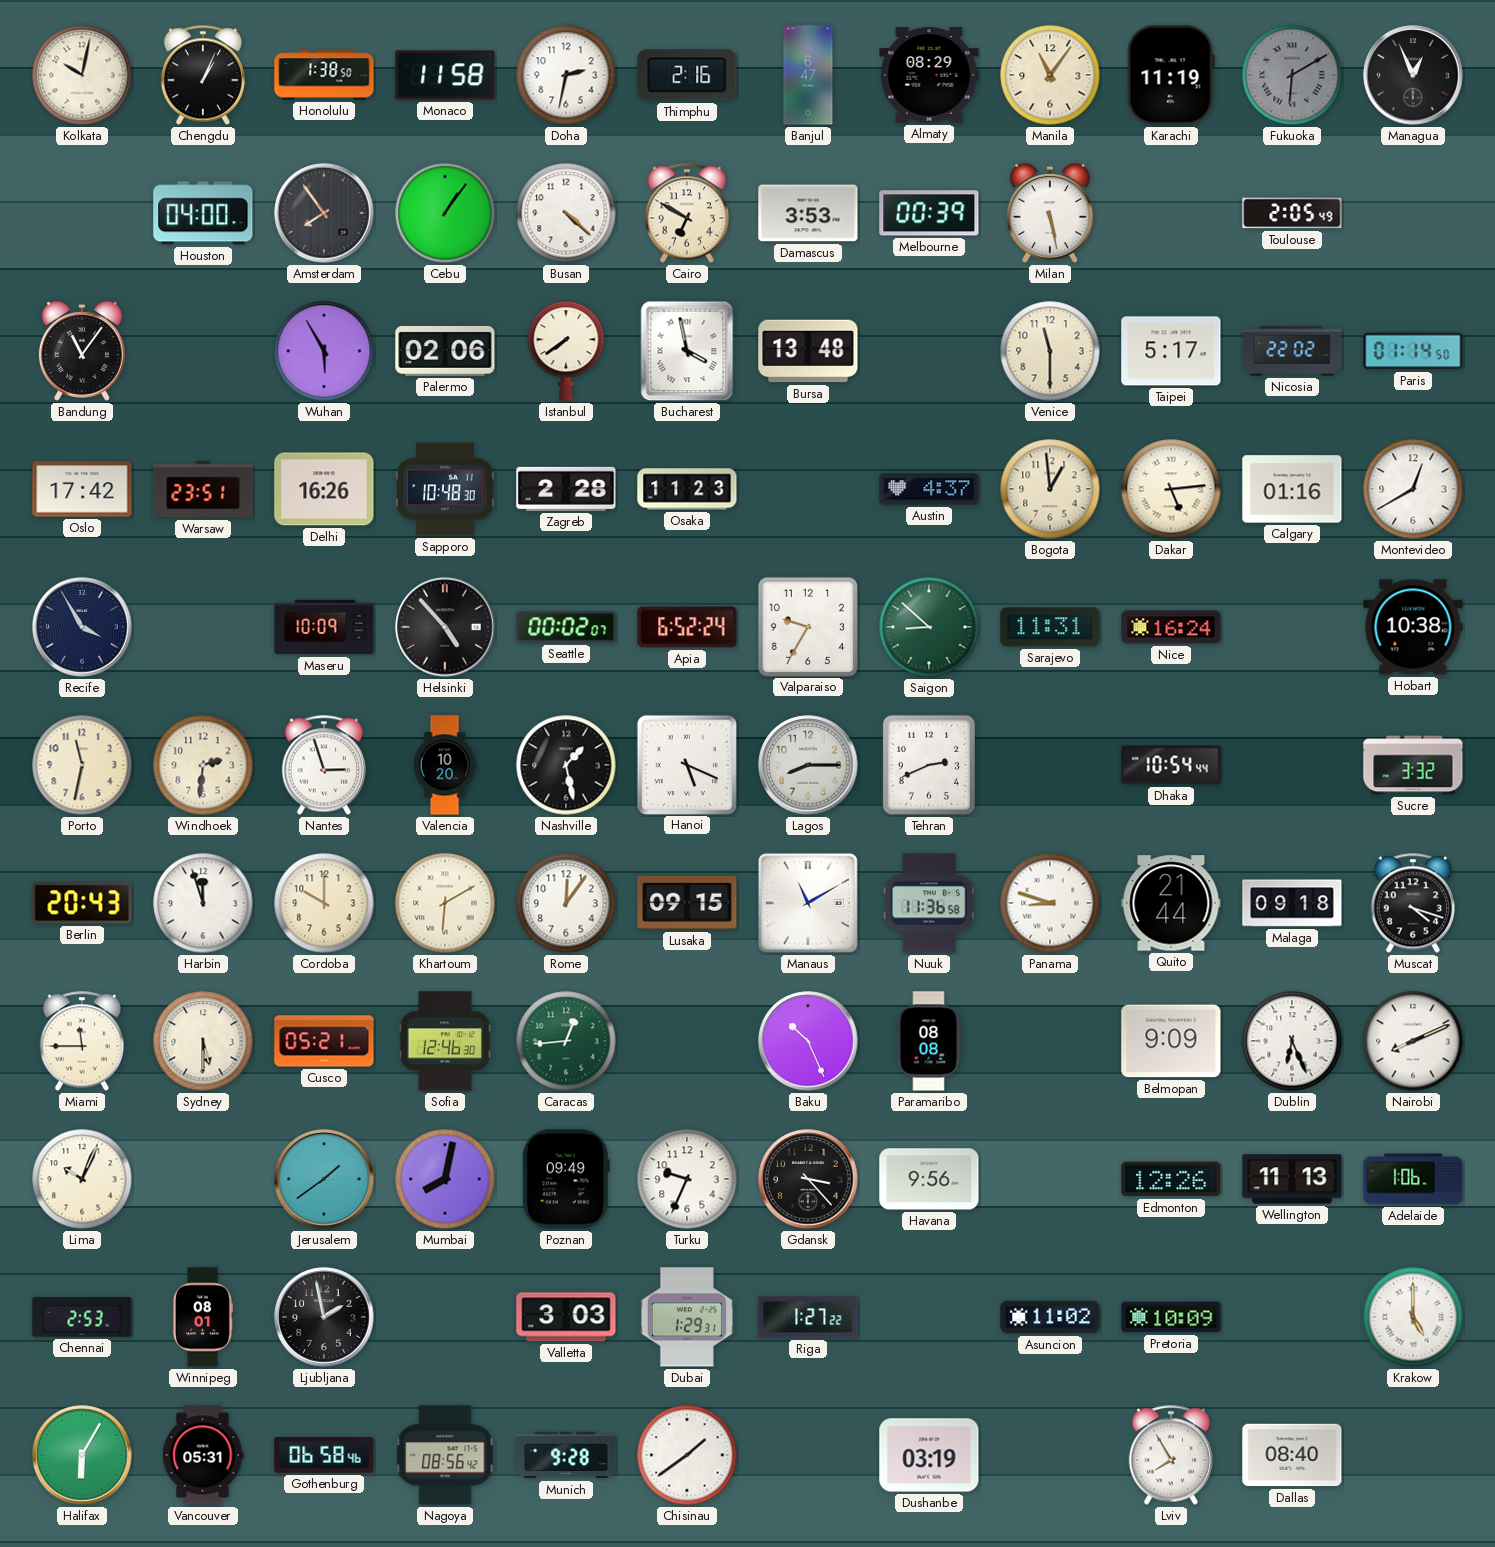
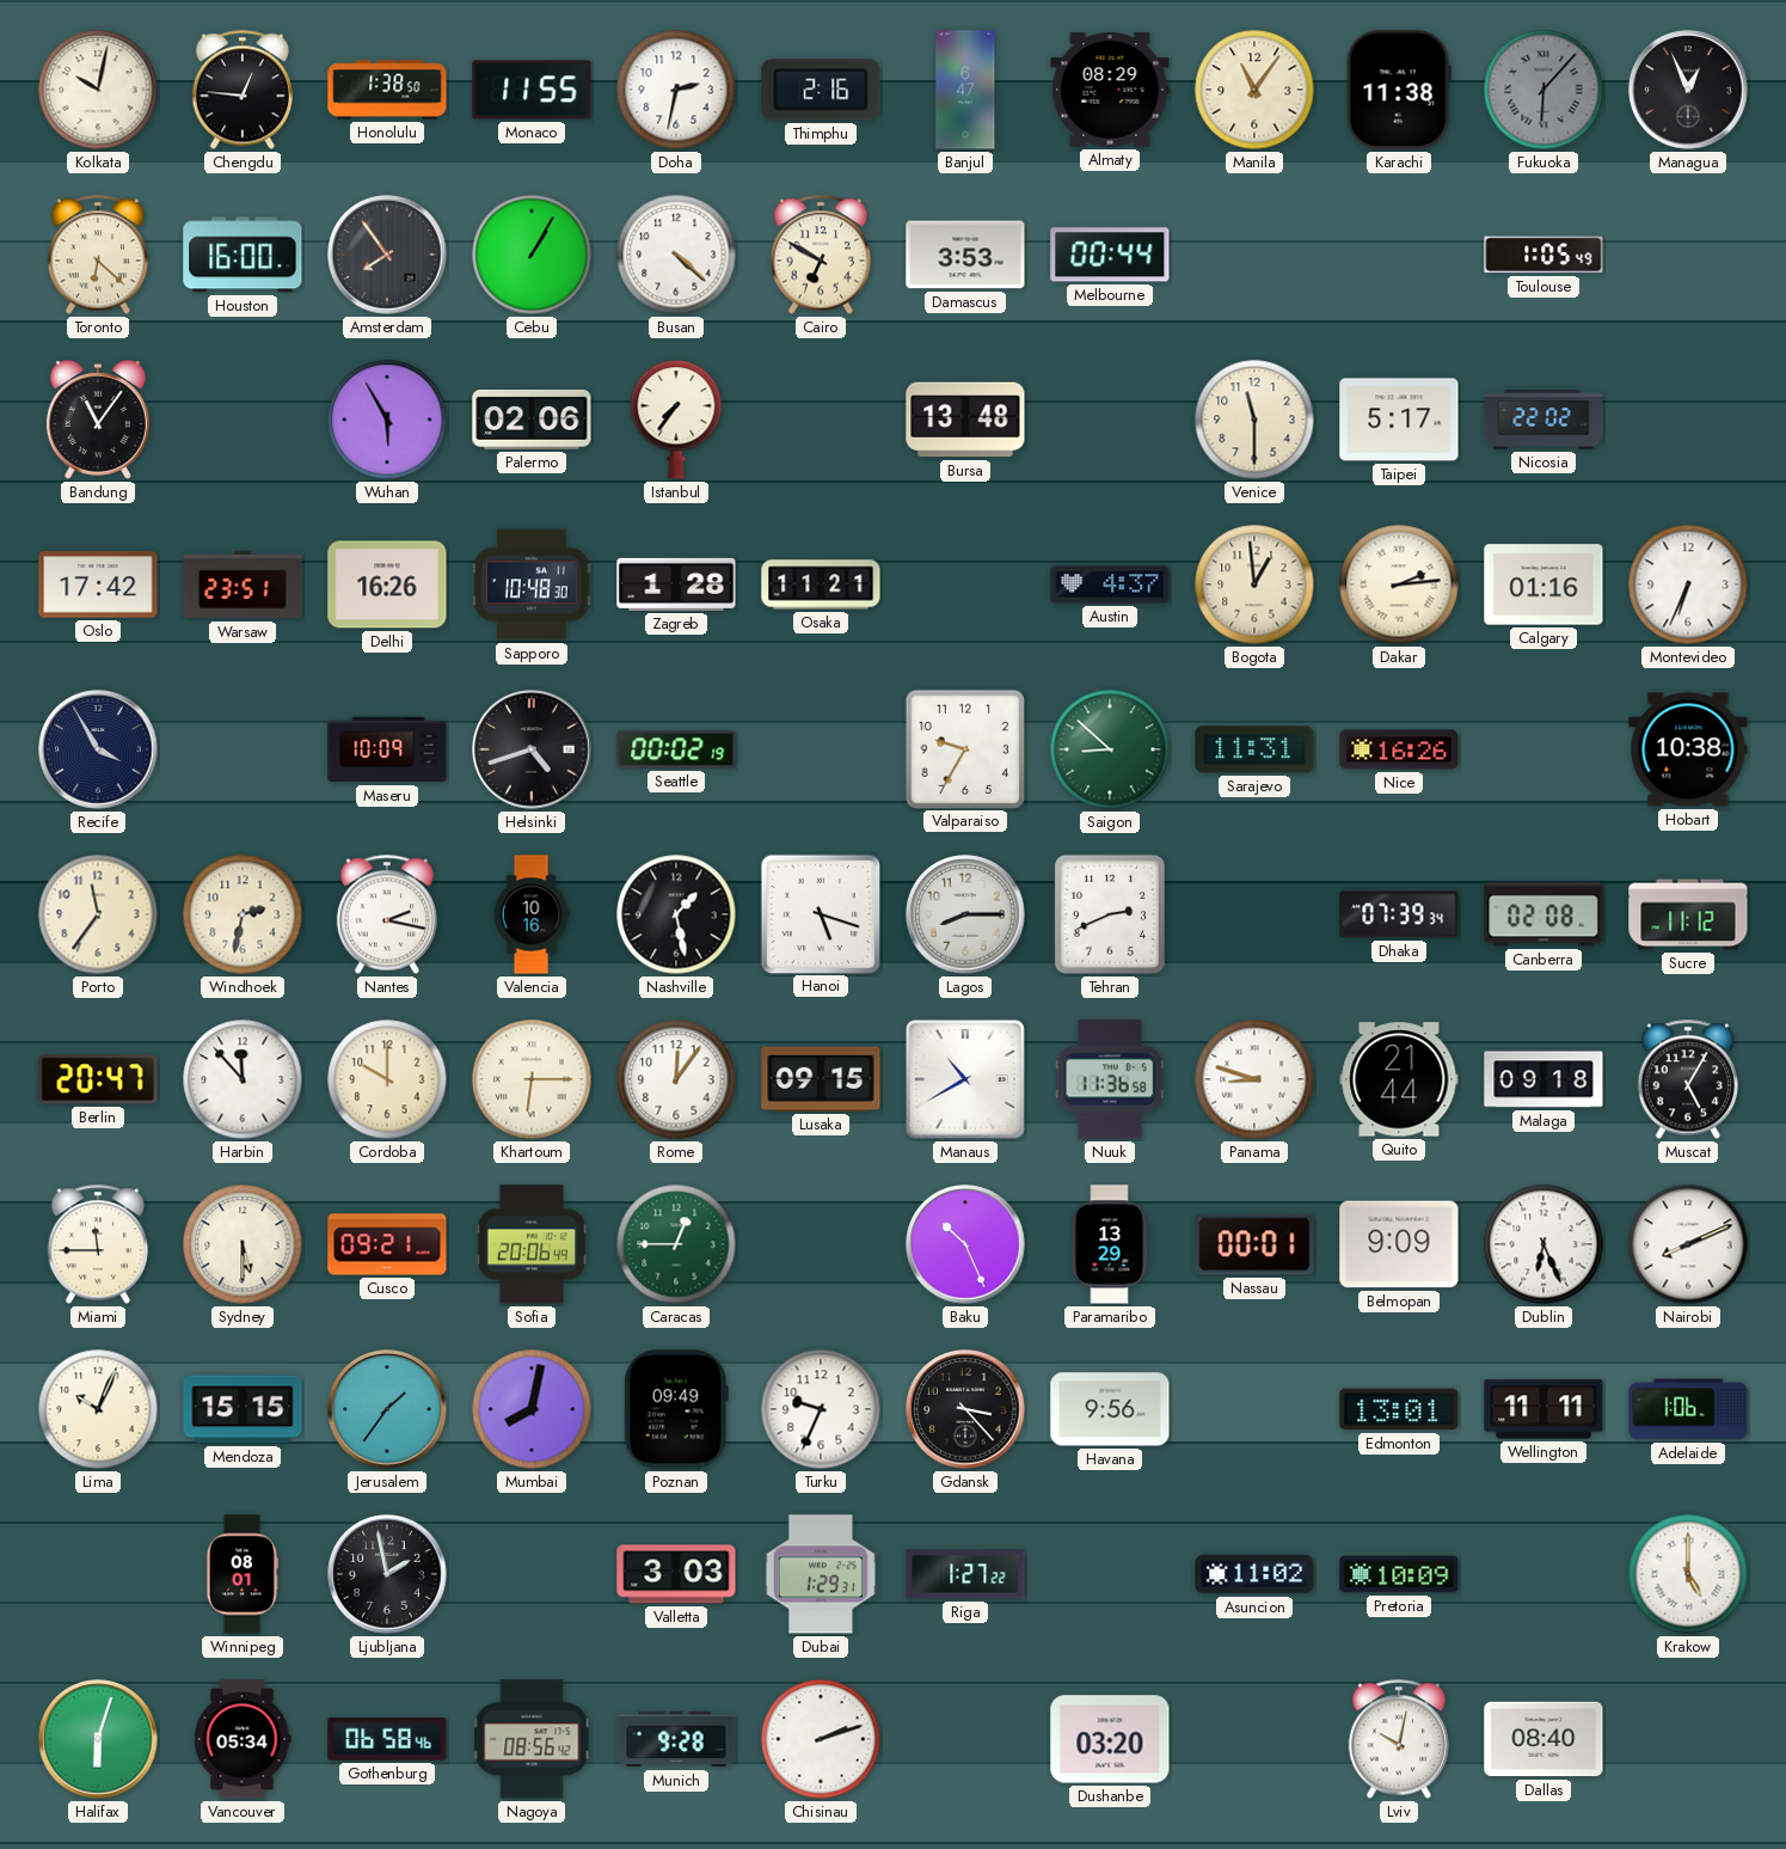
Chengdu: 1:04 -> 12:46 (241, 90)
Monaco: 11:58 -> 11:55 (532, 90)
Karachi: 11:19 -> 11:38 (1399, 90)
Fukuoka: 6:10 -> 6:07 (1543, 90)
Toronto: none -> 6:22 (97, 255)
Houston: 04:00 -> 16:00 (243, 255)
Cebu: 1:06 -> 1:05 (532, 255)
Melbourne: 00:39 -> 00:44 (1110, 255)
Milan: 5:28 -> none (1050, 213)
Toulouse: 2:05 -> 1:05 (1543, 255)
Istanbul: 7:39 -> 7:36 (676, 420)
Bucharest: 3:58 -> none (687, 351)
Paris: 01:14 -> none (1413, 351)
Zagreb: 2:28 -> 1:28 (676, 584)
Osaka: 11:23 -> 11:21 (821, 584)
Dakar: 5:14 -> 2:14 (1399, 584)
Montevideo: 12:40 -> 6:34 (1688, 584)
Helsinki: 4:53 -> 4:42 (532, 749)
Seattle: 00:02:07 -> 00:02:19 (676, 749)
Apia: 6:52 -> none (687, 627)
Nice: 16:24 -> 16:26 (1399, 749)
Porto: 11:32 -> 11:36 (98, 914)
Windhoek: 2:31 -> 2:32 (243, 914)
Nantes: 2:57 -> 2:17 (386, 914)
Valencia: 10:20 -> 10:16 (532, 914)
Hanoi: 5:19 -> 5:18 (820, 913)
Dhaka: 10:54 -> 07:39 (1399, 914)
Canberra: none -> 02:08 (1543, 914)
Sucre: 3:32 -> 11:12 (1688, 914)
Berlin: 20:43 -> 20:47 (98, 1079)
Harbin: 11:57 -> 11:53 (243, 1079)
Khartoum: 6:10 -> 6:15 (532, 1079)
Manaus: 11:10 -> 10:40 (965, 1079)
Muscat: 4:18 -> 5:05 (1687, 1079)
Cusco: 05:21 -> 09:21 (387, 1244)
Sofia: 12:46 -> 20:06 (532, 1244)
Caracas: 12:44 -> 12:45 (676, 1244)
Paramaribo: 08:08 -> 13:29 (1110, 1244)
Nassau: none -> 00:01 (1254, 1244)
Mendoza: none -> 15:15 (243, 1409)
Jerusalem: 1:39 -> 1:36 (387, 1409)
Edmonton: 12:26 -> 13:01 (1399, 1409)
Wellington: 11:13 -> 11:11 (1543, 1409)
Chennai: 2:53 -> none (82, 1317)
Halifax: 6:05 -> 6:03 (98, 1739)
Vancouver: 05:31 -> 05:34 (243, 1739)
Chisinau: 1:39 -> 2:12 (821, 1739)
Dushanbe: 03:19 -> 03:20 (1110, 1739)
Lviv: 7:55 -> 10:02 (1398, 1739)
